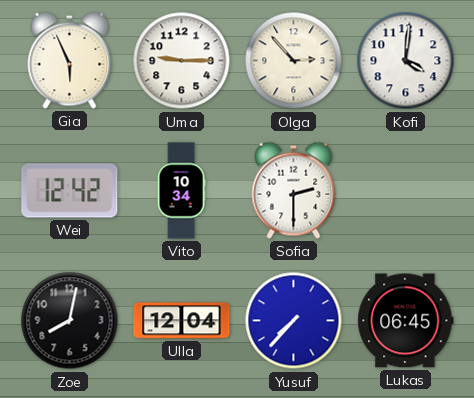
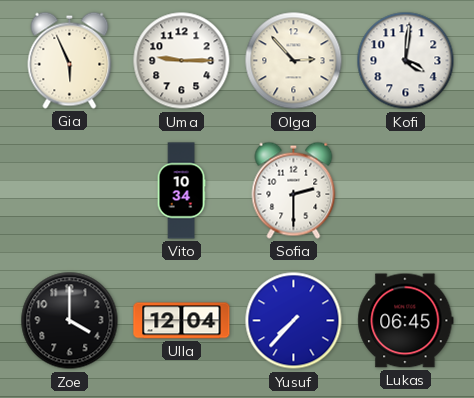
Wei: 12:42 -> none (70, 191)
Zoe: 8:02 -> 4:00 (70, 321)
